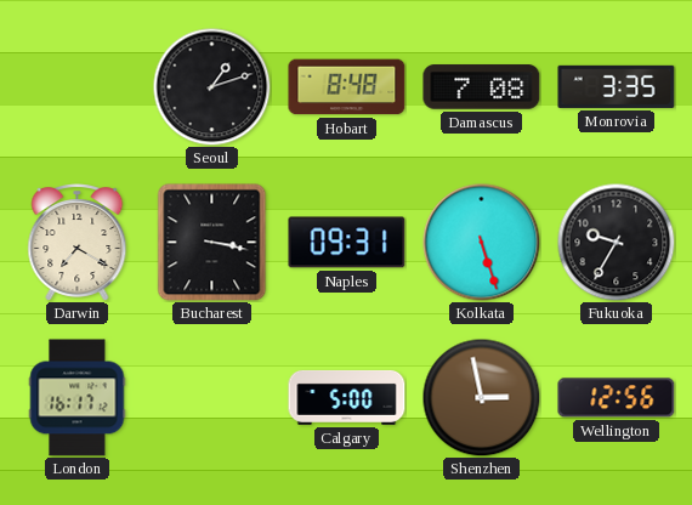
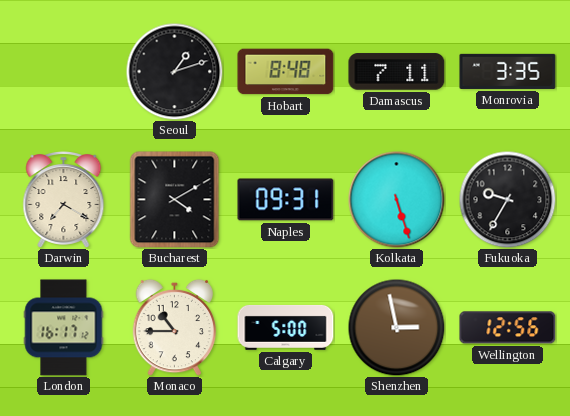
Damascus: 7:08 -> 7:11 (397, 72)
Bucharest: 3:17 -> 4:10 (175, 200)
Monaco: none -> 10:45 (175, 327)
